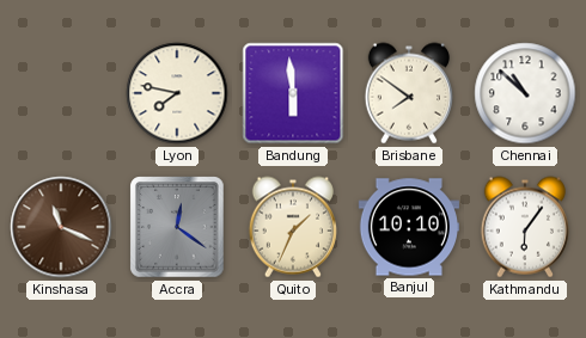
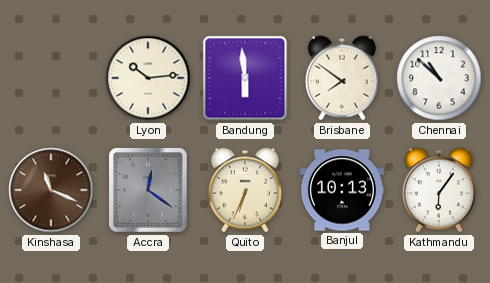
Lyon: 7:47 -> 10:14 (148, 78)
Quito: 1:34 -> 6:34 (245, 190)
Banjul: 10:10 -> 10:13 (341, 190)
